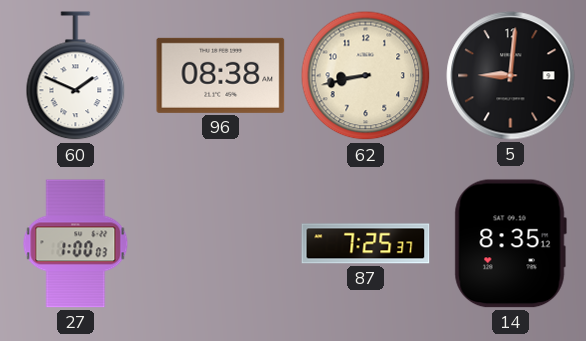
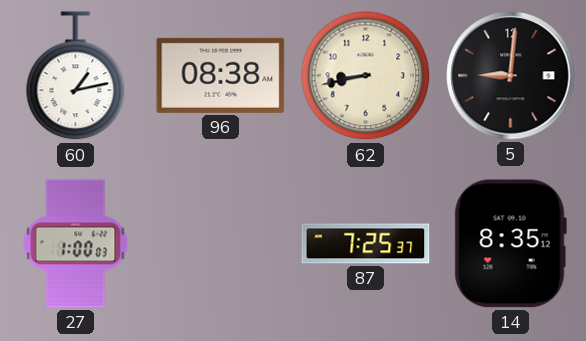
60: 1:49 -> 1:13 (76, 76)
